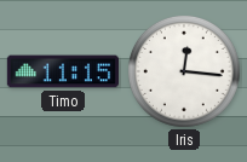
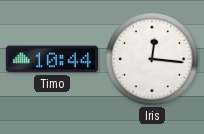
Timo: 11:15 -> 10:44 (51, 59)
